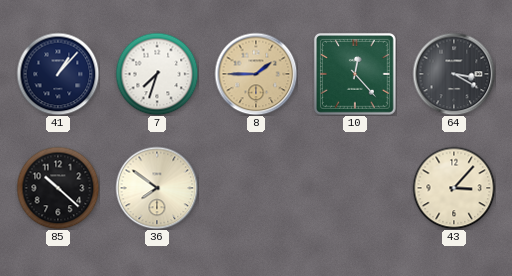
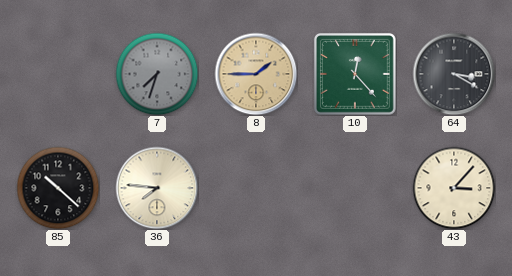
41: 1:07 -> none (58, 74)
7 dial: white -> grey (157, 74)
36: 7:51 -> 7:46 (157, 188)
